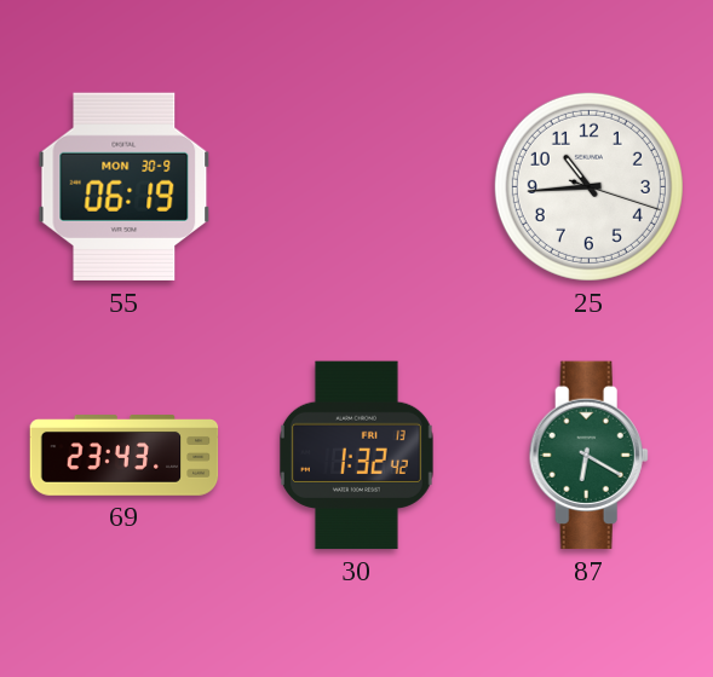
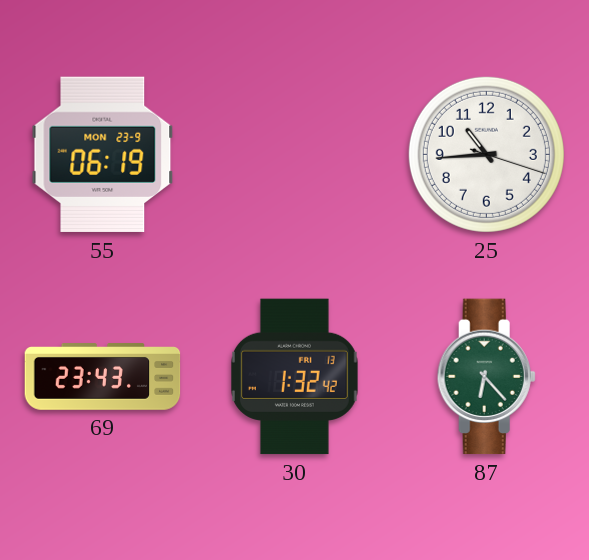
55 date: MON 30-9 -> MON 23-9 (103, 155)
87: 6:20 -> 6:23 (486, 377)
